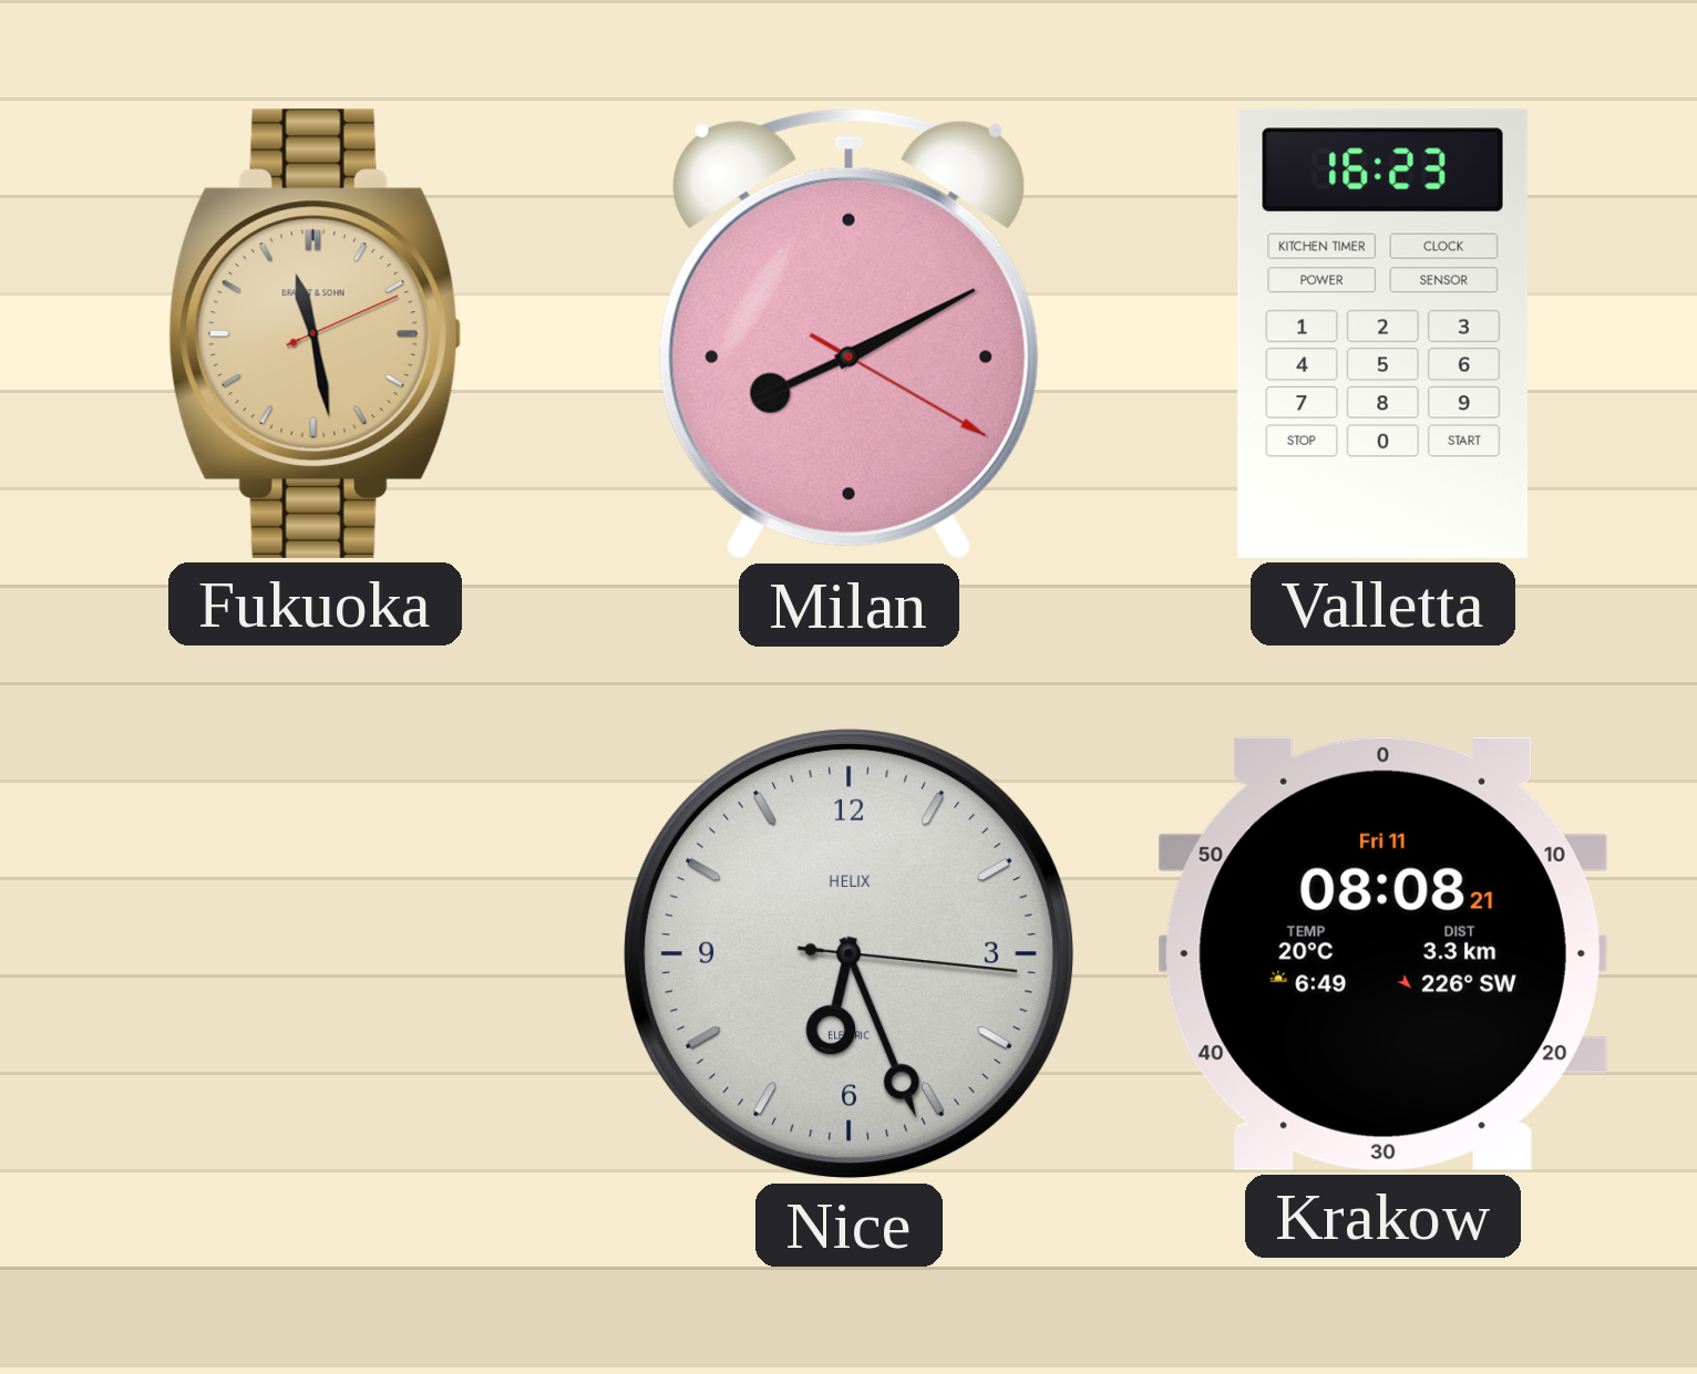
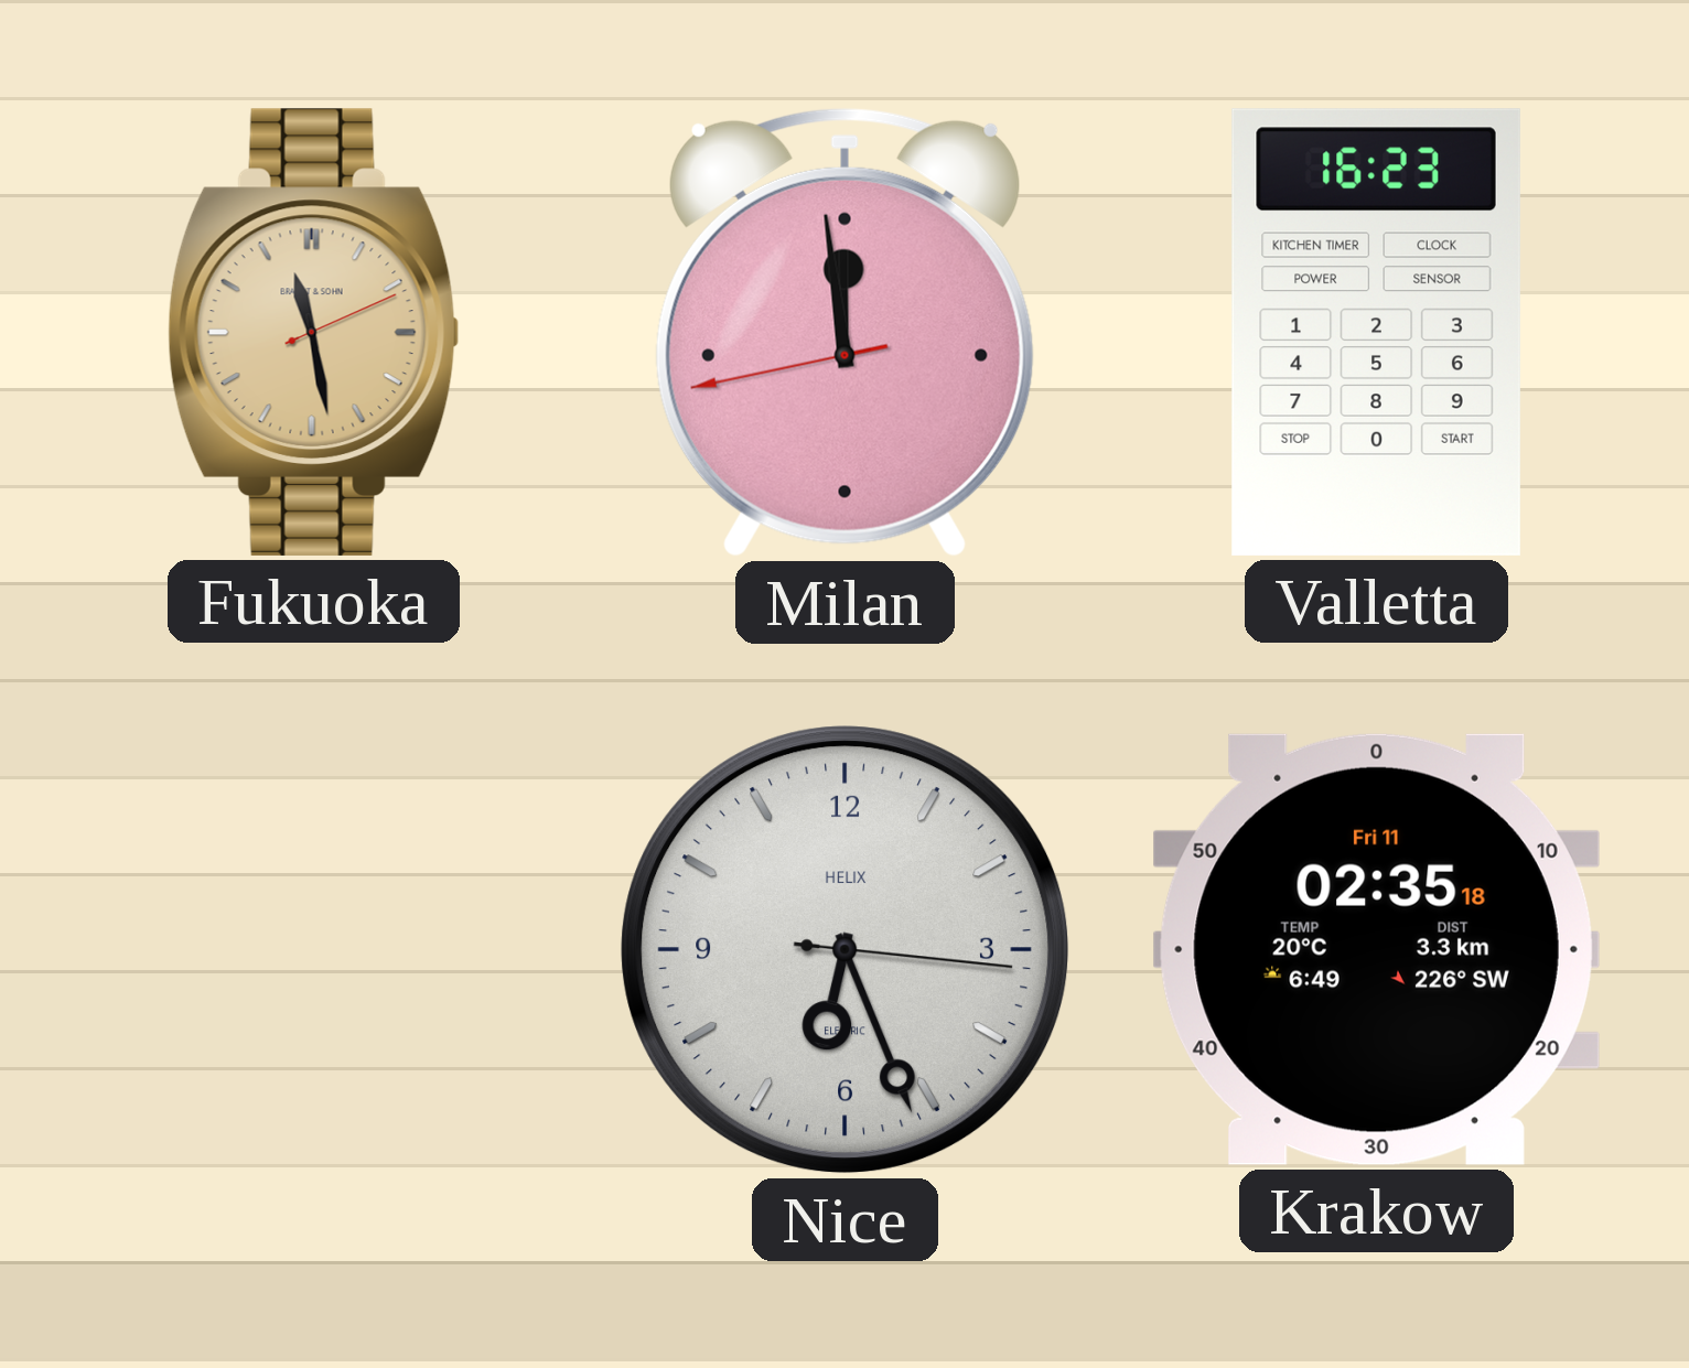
Milan: 8:10 -> 11:58 (845, 332)
Krakow: 08:08 -> 02:35 (1376, 949)
